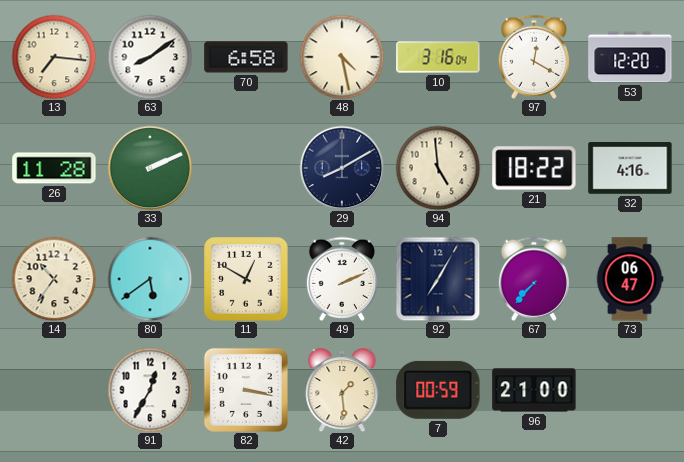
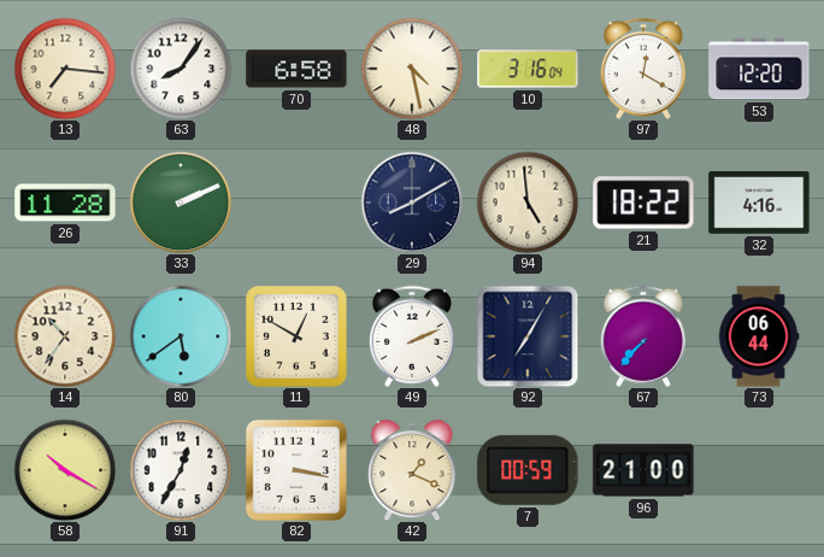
63: 8:09 -> 8:06 (181, 69)
73: 06:47 -> 06:44 (759, 336)
58: none -> 10:20 (65, 470)
42: 1:29 -> 1:19 (412, 471)
